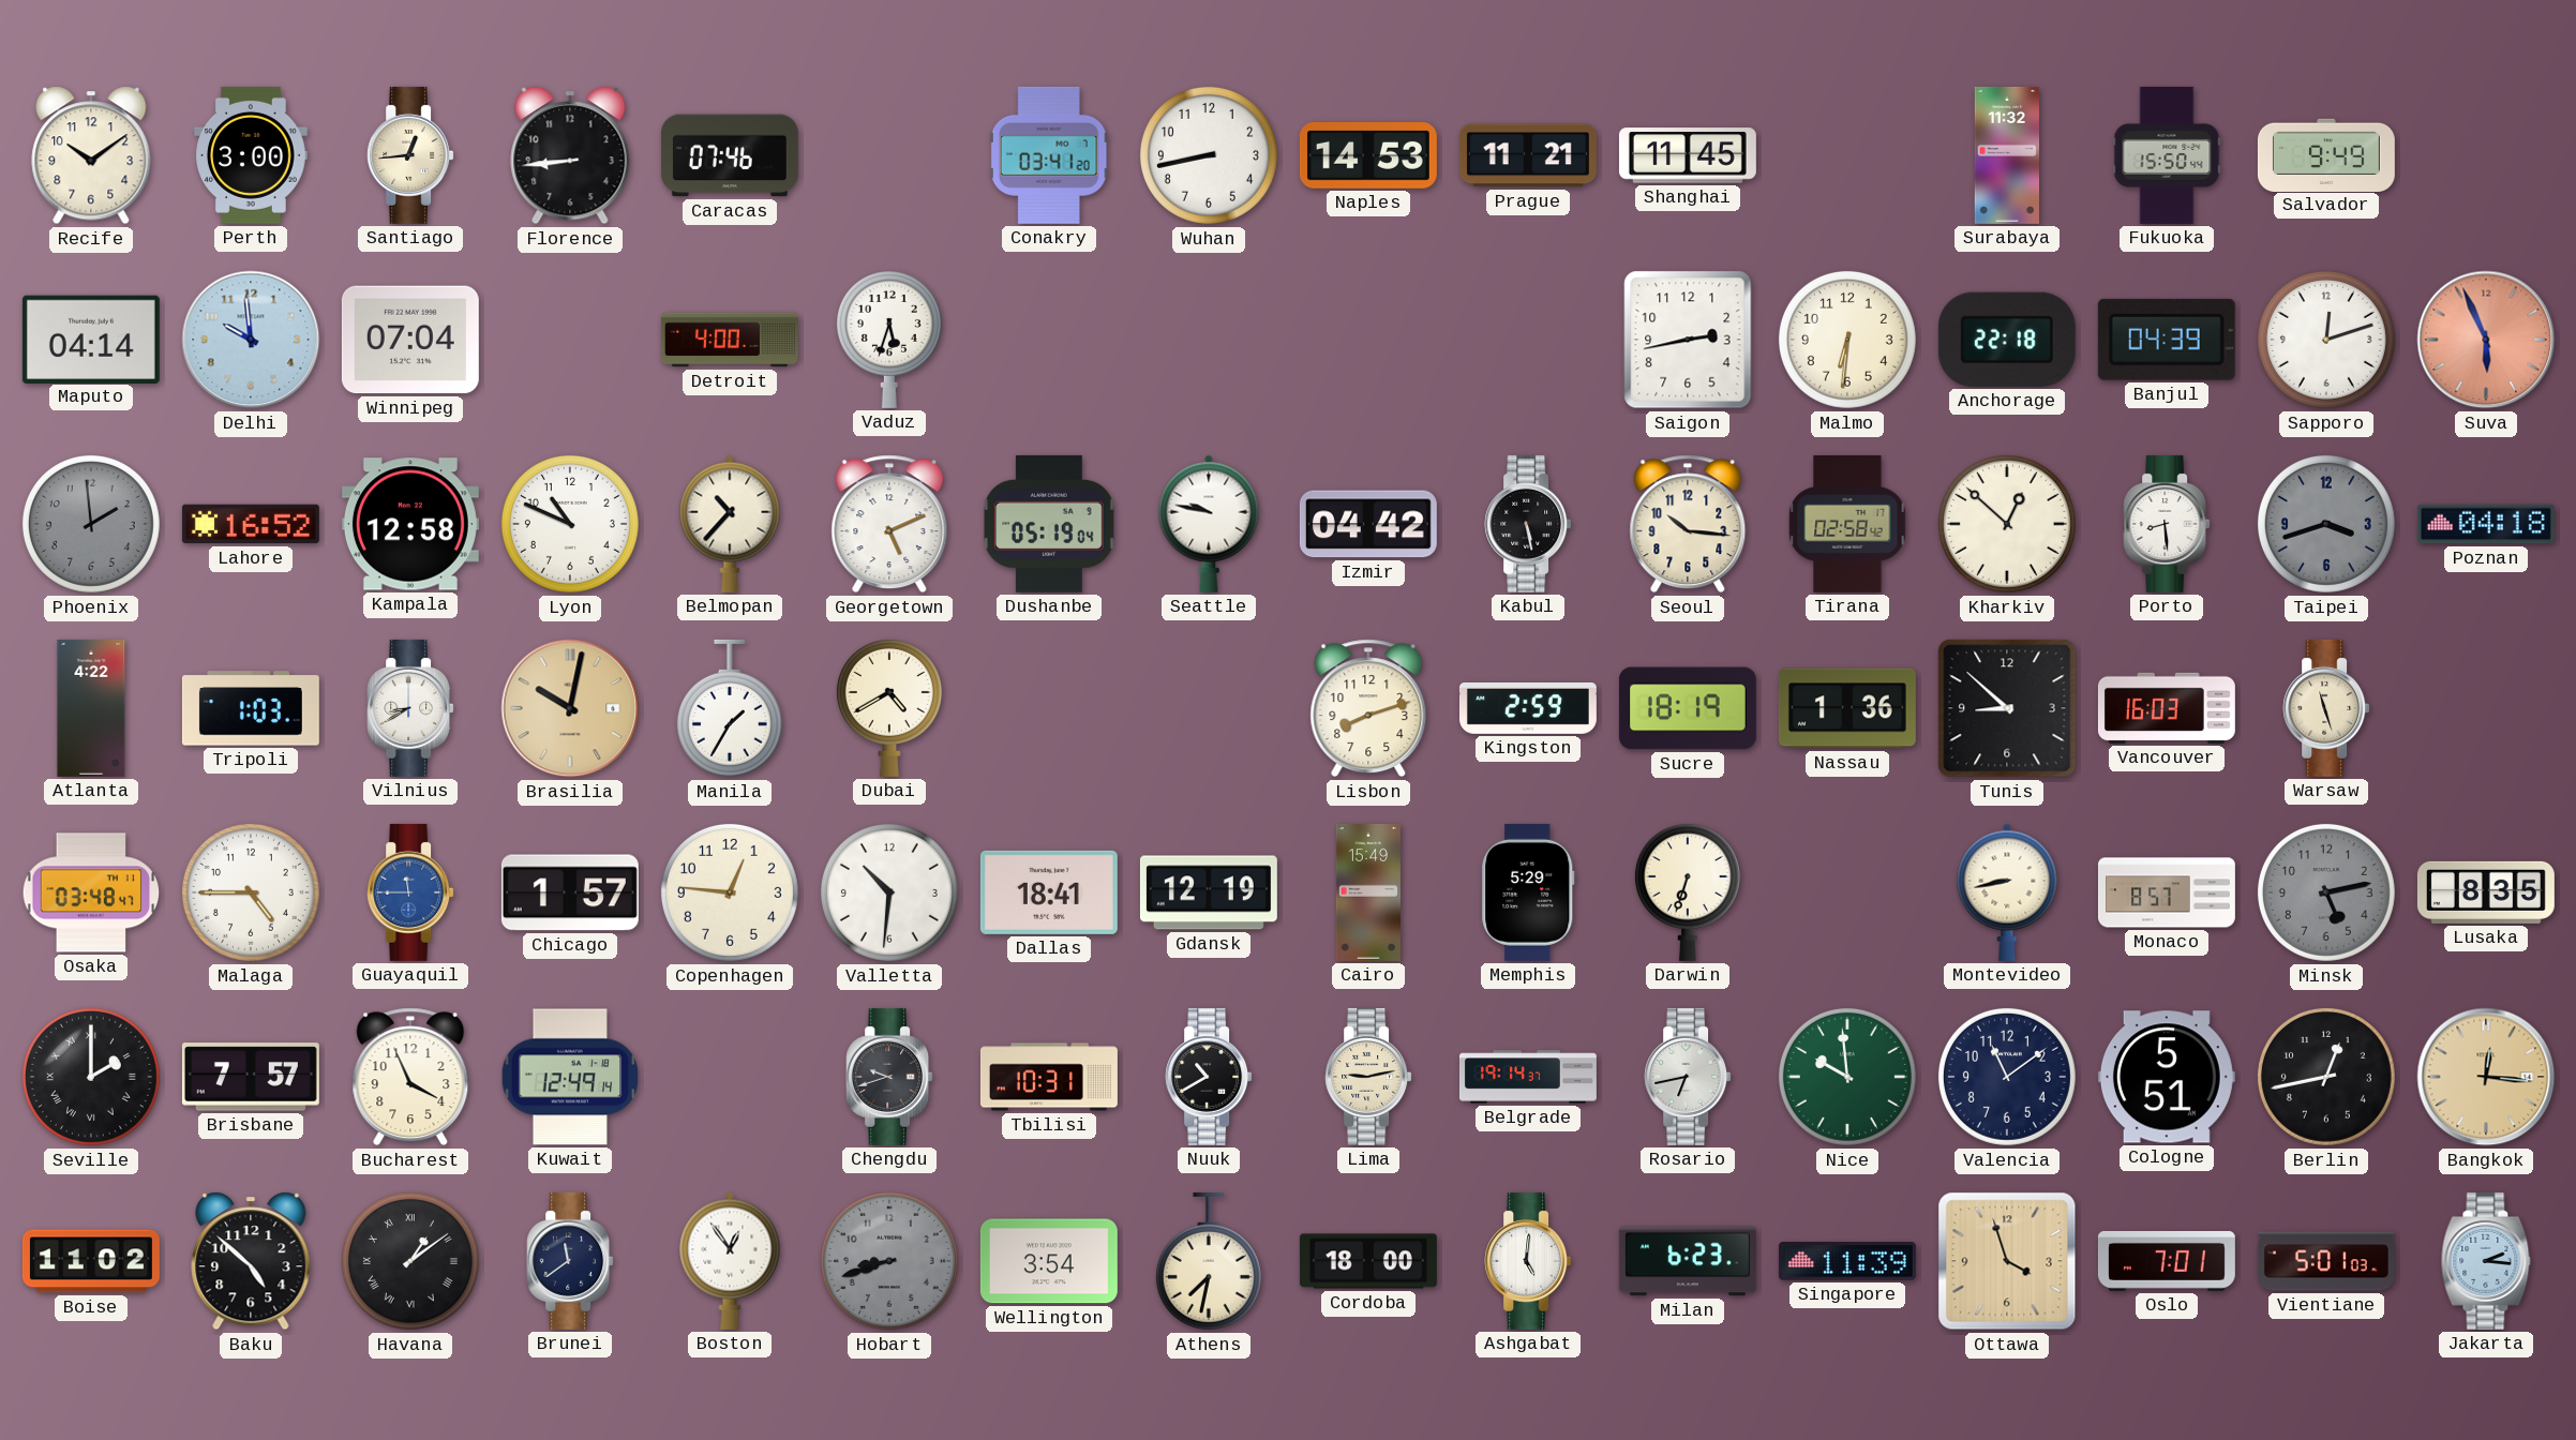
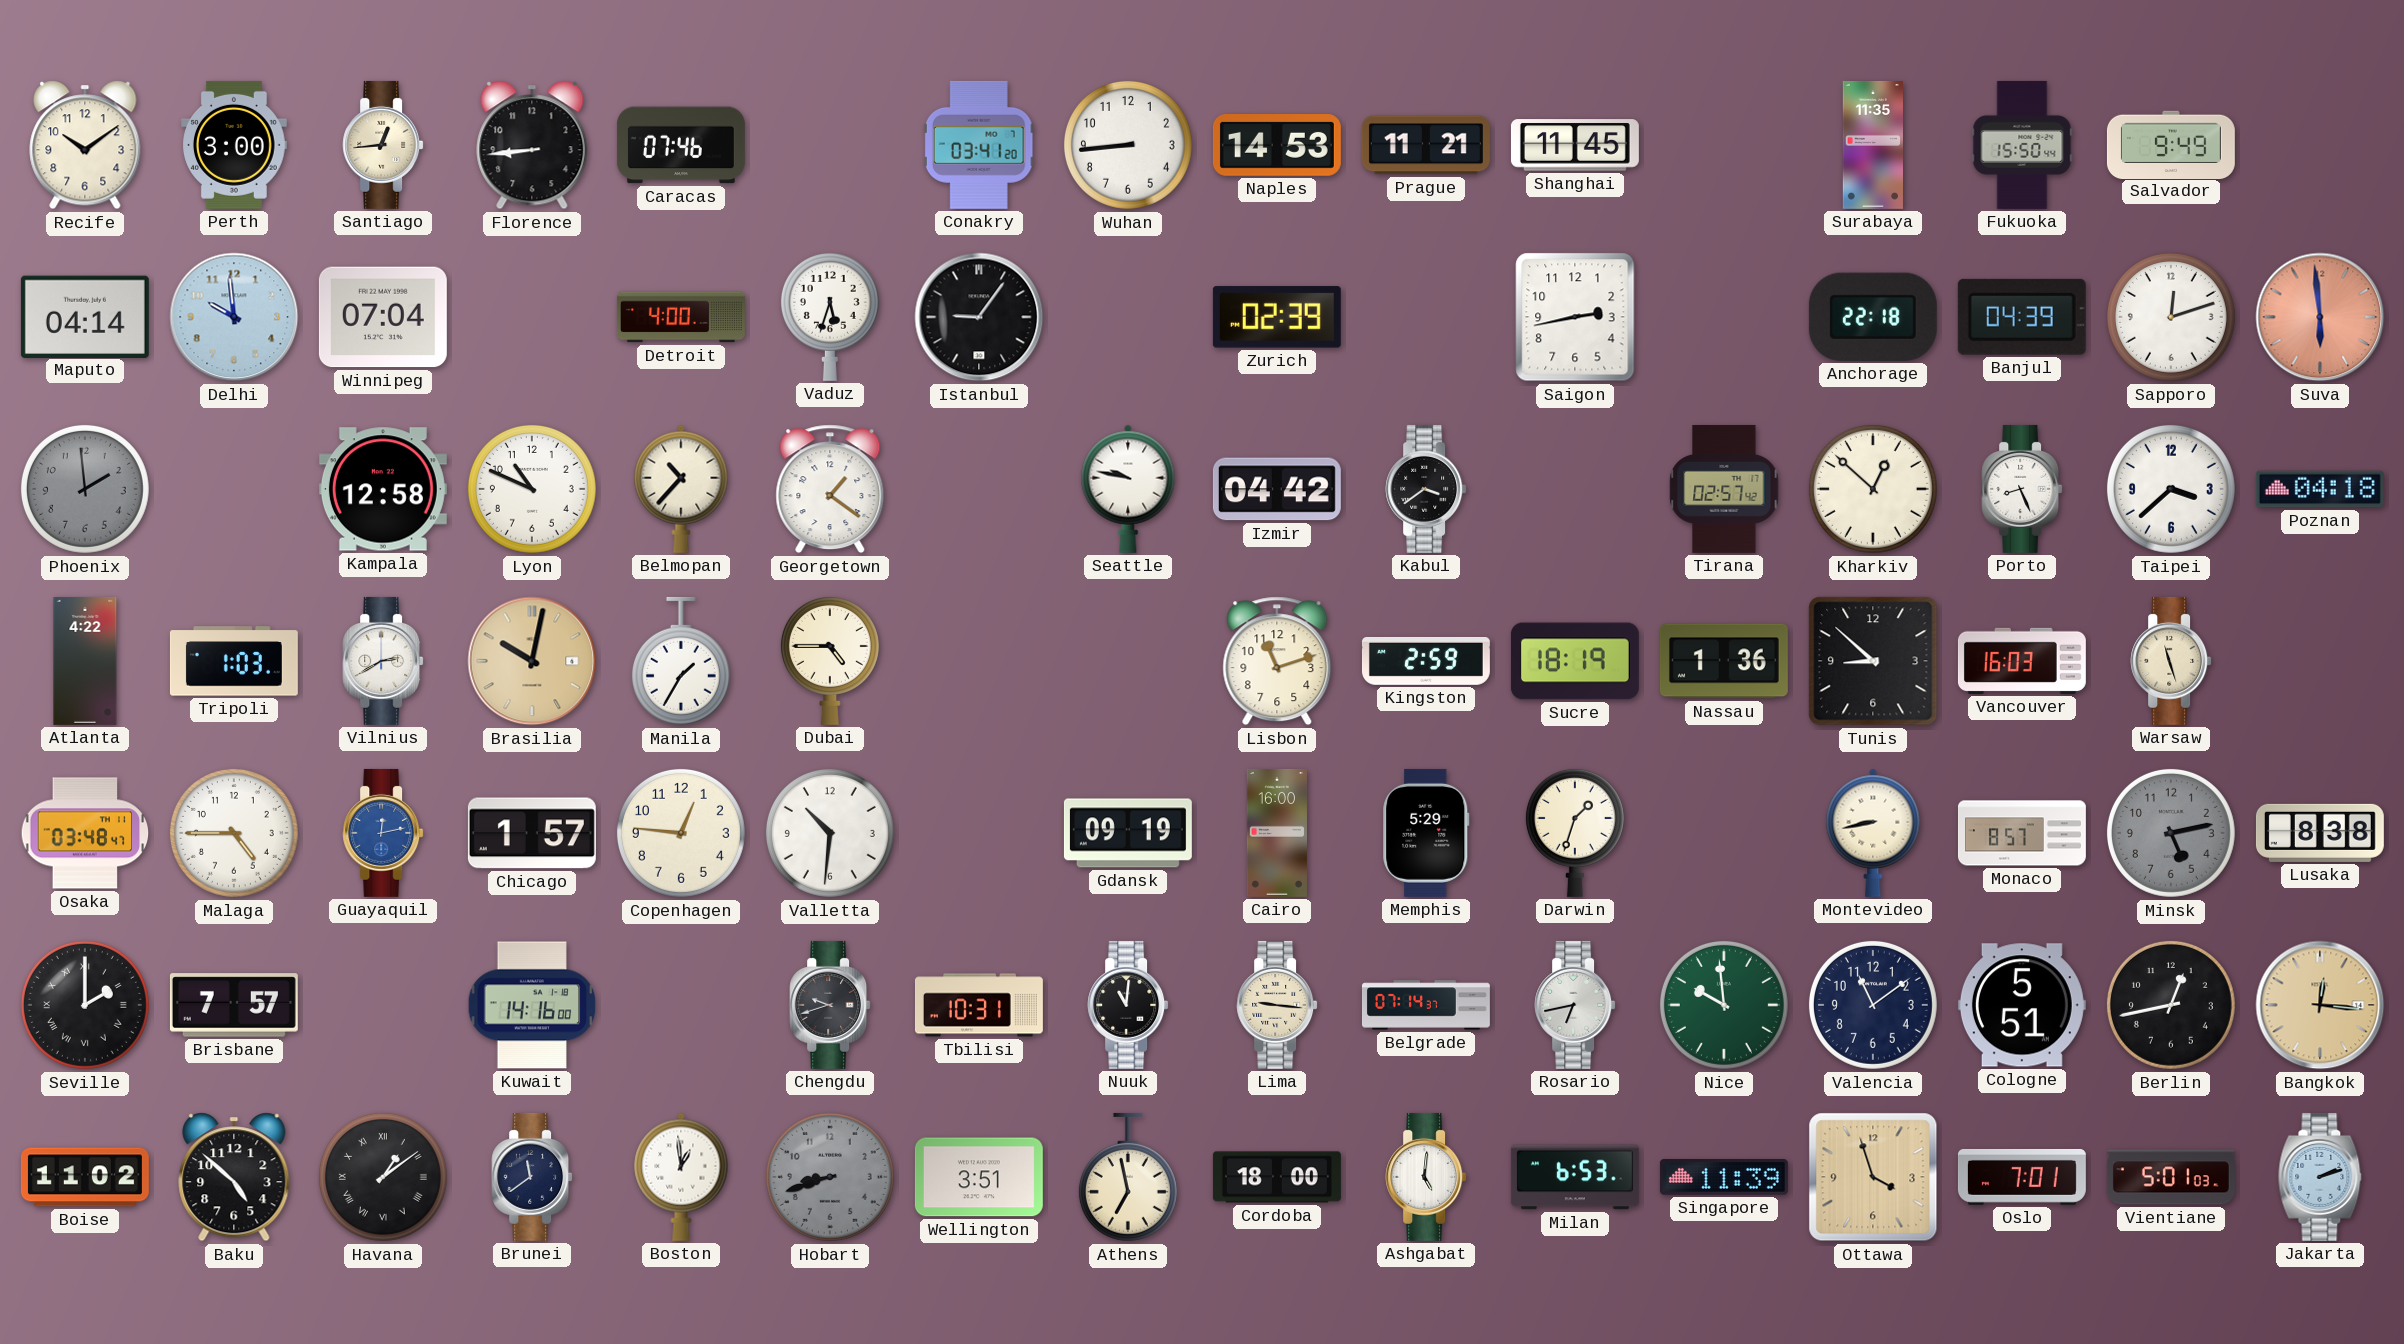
Wuhan: 8:43 -> 8:44 (1128, 145)
Surabaya: 11:32 -> 11:35 (1873, 145)
Istanbul: none -> 9:06 (979, 317)
Zurich: none -> 02:39 (1277, 317)
Malmo: 6:31 -> none (1847, 340)
Suva: 5:56 -> 5:59 (2320, 317)
Lahore: 16:52 -> none (251, 524)
Georgetown: 5:11 -> 1:21 (830, 489)
Dushanbe: 05:19 -> none (1050, 524)
Kabul: 5:28 -> 3:39 (1426, 489)
Seoul: 10:16 -> none (1688, 524)
Tirana: 02:58 -> 02:57 (1724, 489)
Porto: 8:29 -> 8:26 (2022, 489)
Taipei: 3:42 -> 3:38 (2171, 489)
Taipei dial: grey -> white (2171, 489)
Vilnius: 8:40 -> 2:40 (383, 661)
Dubai: 4:40 -> 4:45 (830, 660)
Lisbon: 8:12 -> 11:12 (1277, 661)
Guayaquil: 11:45 -> 12:13 (383, 833)
Dallas: 18:41 -> none (1049, 892)
Gdansk: 12:19 -> 09:19 (1128, 833)
Cairo: 15:49 -> 16:00 (1277, 833)
Darwin: 6:33 -> 1:33 (1575, 832)
Lusaka: 8:35 -> 8:38 (2320, 833)
Bucharest: 3:56 -> none (410, 1077)
Kuwait: 12:49 -> 14:16 (532, 1005)
Nuuk: 10:40 -> 11:01 (1128, 1005)
Lima: 9:13 -> 9:16 (1277, 1005)
Belgrade: 19:14 -> 07:14 (1426, 1005)
Boston: 12:54 -> 12:59 (681, 1177)
Wellington: 3:54 -> 3:51 (979, 1177)
Athens: 7:32 -> 6:58 (1128, 1177)
Milan: 6:23 -> 6:53 (1575, 1177)
Jakarta: 2:16 -> 2:12 (2320, 1177)
